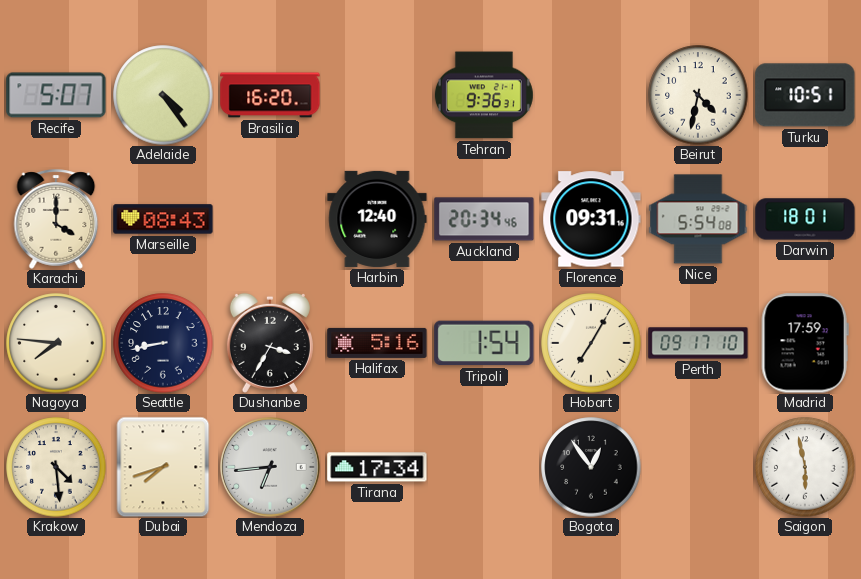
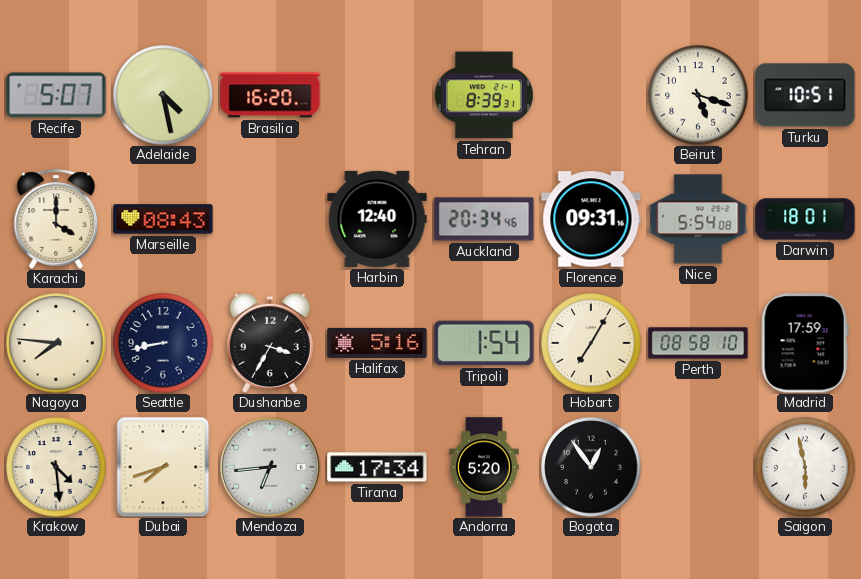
Adelaide: 4:24 -> 4:28 (163, 95)
Tehran: 9:36 -> 8:39 (484, 95)
Beirut: 4:32 -> 5:18 (698, 95)
Perth: 09:17 -> 08:58 (698, 343)
Andorra: none -> 5:20 (484, 467)
